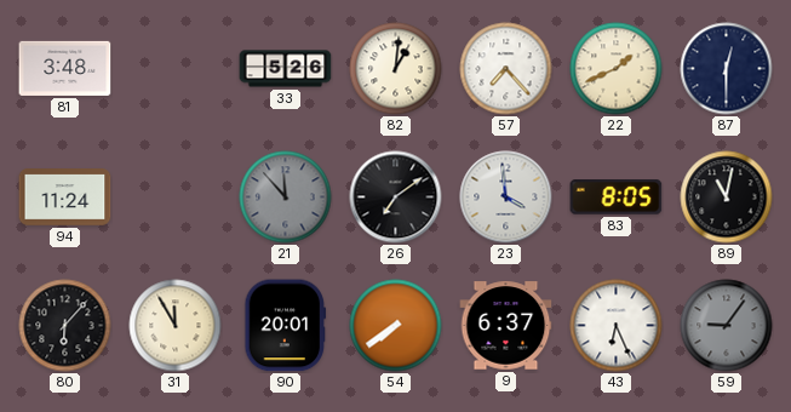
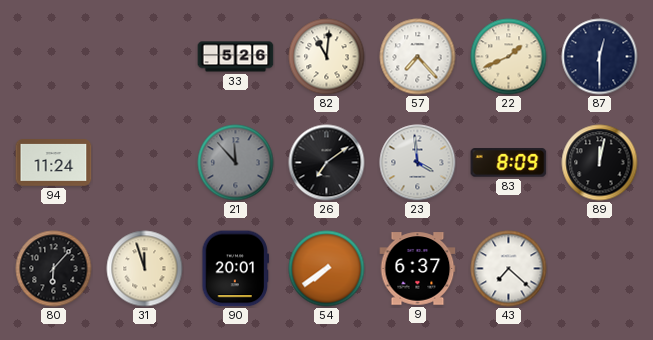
81: 3:48 -> none (65, 68)
82: 1:01 -> 11:01 (327, 57)
83: 8:05 -> 8:09 (509, 163)
89: 11:02 -> 12:02 (600, 163)
31: 11:55 -> 11:57 (145, 269)
43: 6:26 -> 7:22 (509, 269)
59: 9:06 -> none (727, 326)
